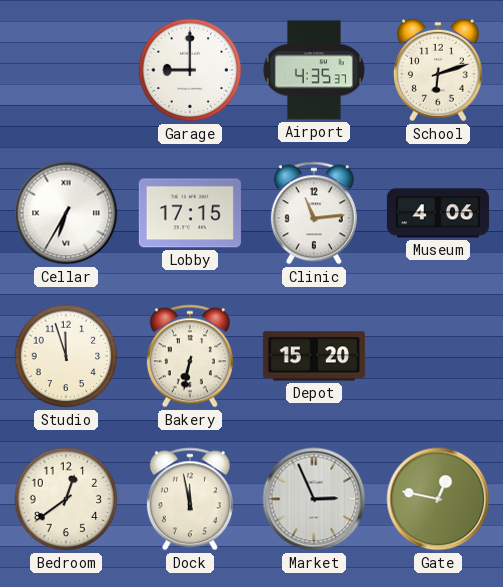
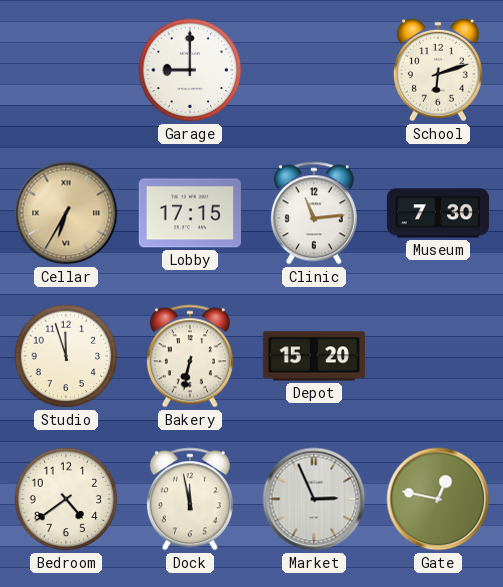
Airport: 4:35 -> none (314, 70)
Cellar dial: white -> champagne (66, 213)
Museum: 4:06 -> 7:30 (438, 213)
Bedroom: 12:39 -> 4:39 (66, 499)
